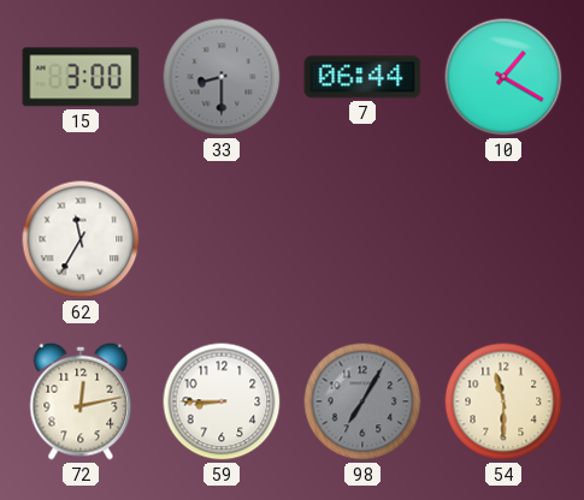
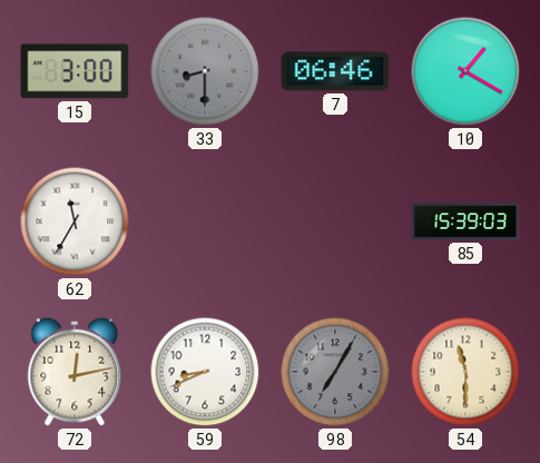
7: 06:44 -> 06:46 (335, 71)
85: none -> 15:39 (465, 221)
59: 8:45 -> 8:41 (205, 372)
